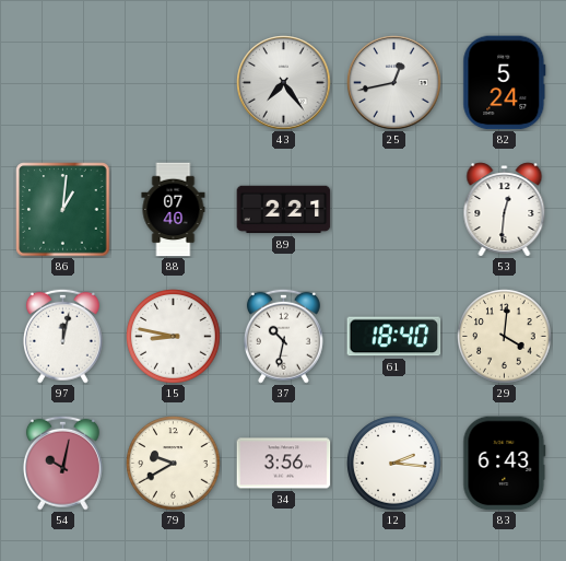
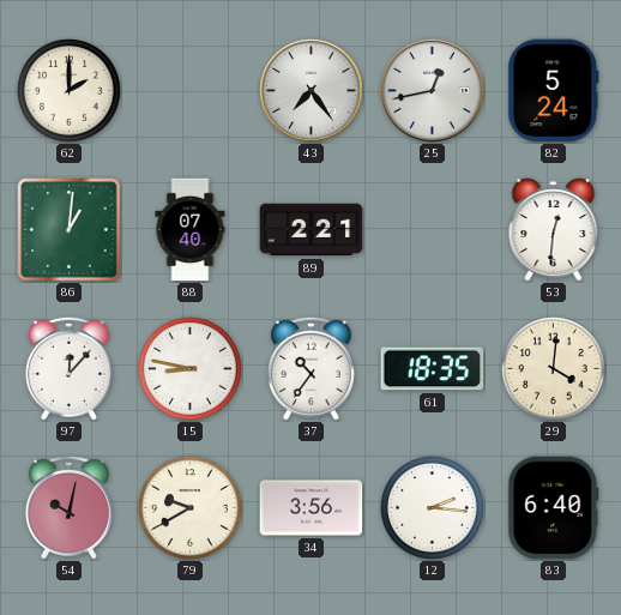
62: none -> 2:00 (70, 91)
97: 12:02 -> 12:07 (68, 368)
37: 10:32 -> 10:36 (310, 368)
61: 18:40 -> 18:35 (433, 369)
83: 6:43 -> 6:40 (554, 508)
